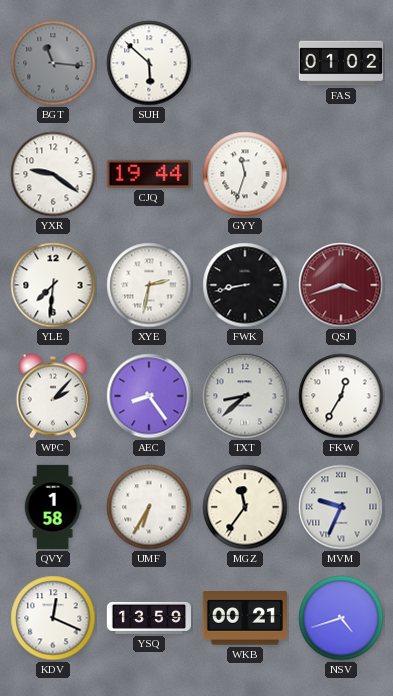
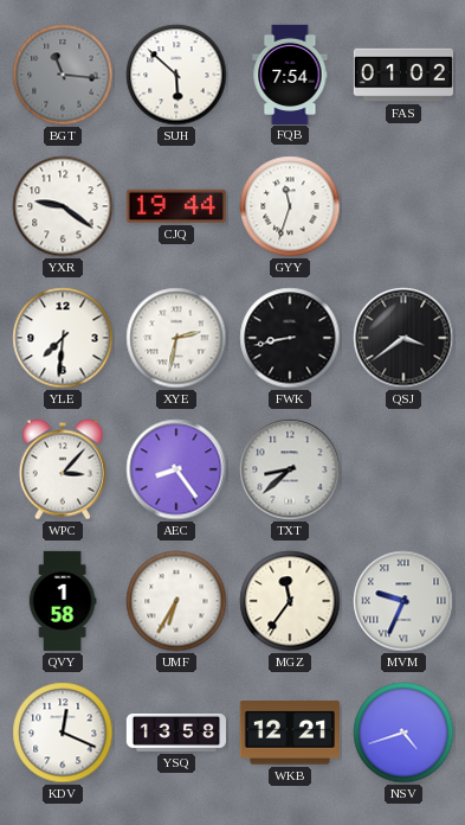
FQB: none -> 7:54 (290, 73)
QSJ: 3:42 -> 3:39 (403, 338)
QSJ dial: burgundy -> black (403, 338)
WPC: 2:07 -> 3:07 (63, 469)
FKW: 12:35 -> none (341, 396)
YSQ: 13:59 -> 13:58 (175, 733)
WKB: 00:21 -> 12:21 (290, 733)
